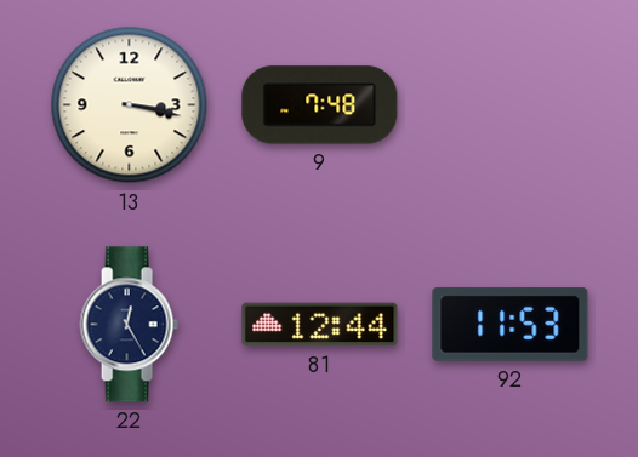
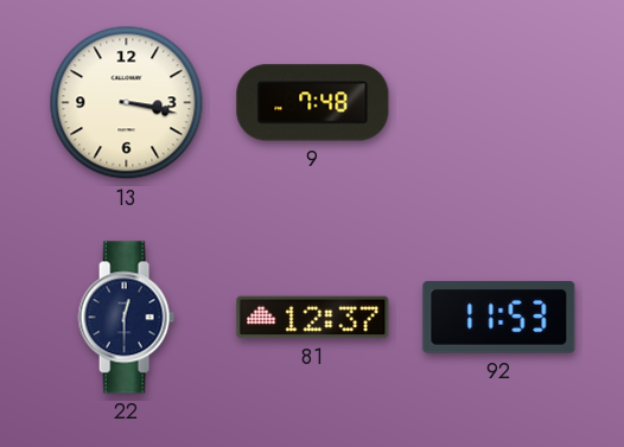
22: 12:25 -> 12:30 (126, 318)
81: 12:44 -> 12:37 (313, 318)
